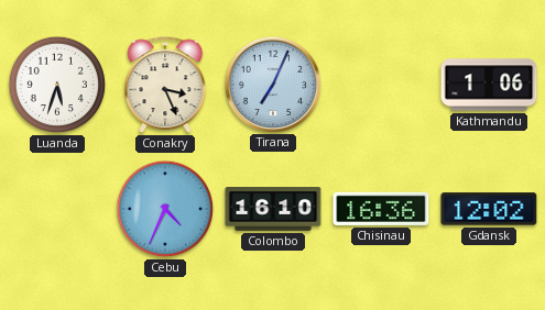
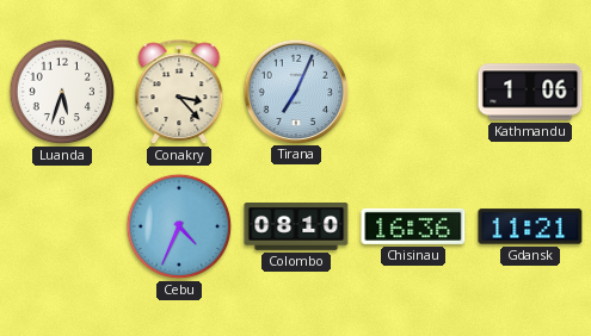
Conakry: 3:26 -> 3:23 (179, 93)
Colombo: 16:10 -> 08:10 (296, 228)
Gdansk: 12:02 -> 11:21 (530, 226)
